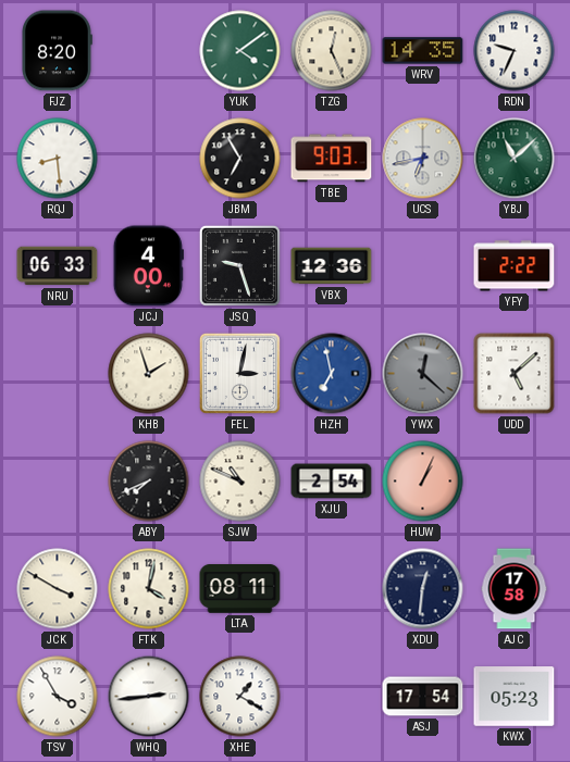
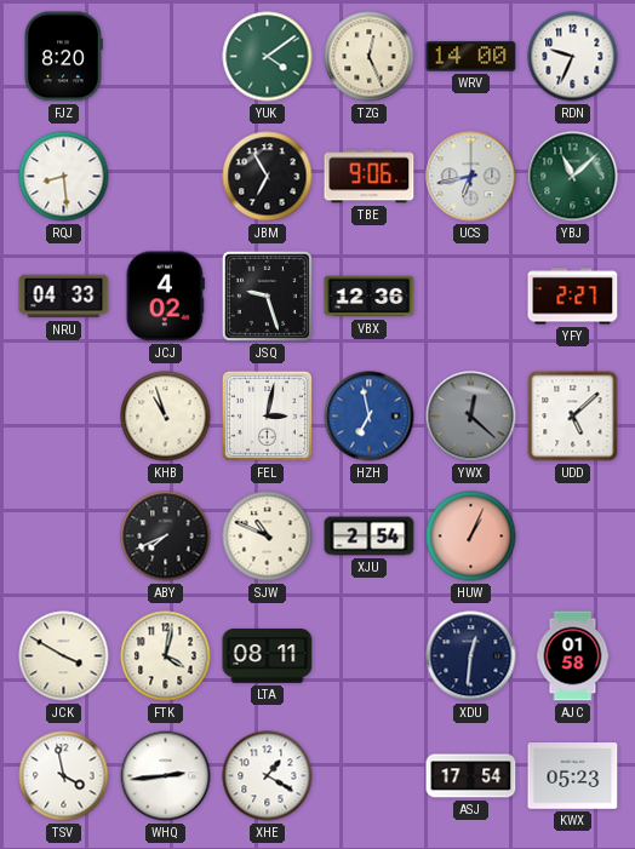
WRV: 14:35 -> 14:00 (471, 57)
TBE: 9:03 -> 9:06 (370, 177)
NRU: 06:33 -> 04:33 (64, 297)
JCJ: 4:00 -> 4:02 (165, 297)
YFY: 2:22 -> 2:27 (573, 297)
KHB: 1:57 -> 10:57 (166, 417)
AJC: 17:58 -> 01:58 (573, 656)
TSV: 3:55 -> 3:58 (64, 776)
